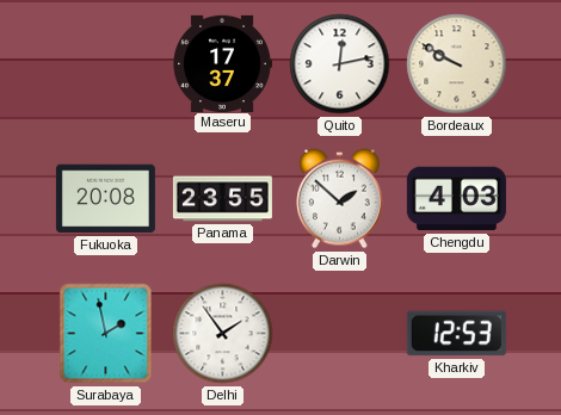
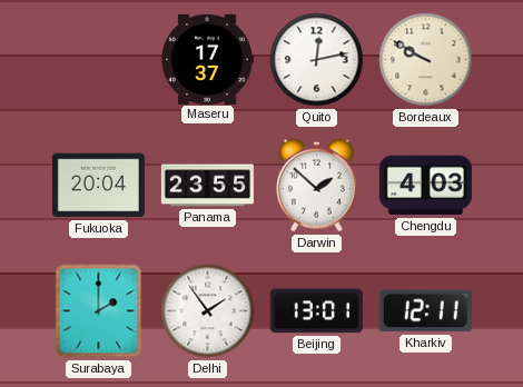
Fukuoka: 20:08 -> 20:04 (98, 186)
Surabaya: 1:58 -> 2:00 (99, 311)
Beijing: none -> 13:01 (316, 311)
Kharkiv: 12:53 -> 12:11 (425, 311)
